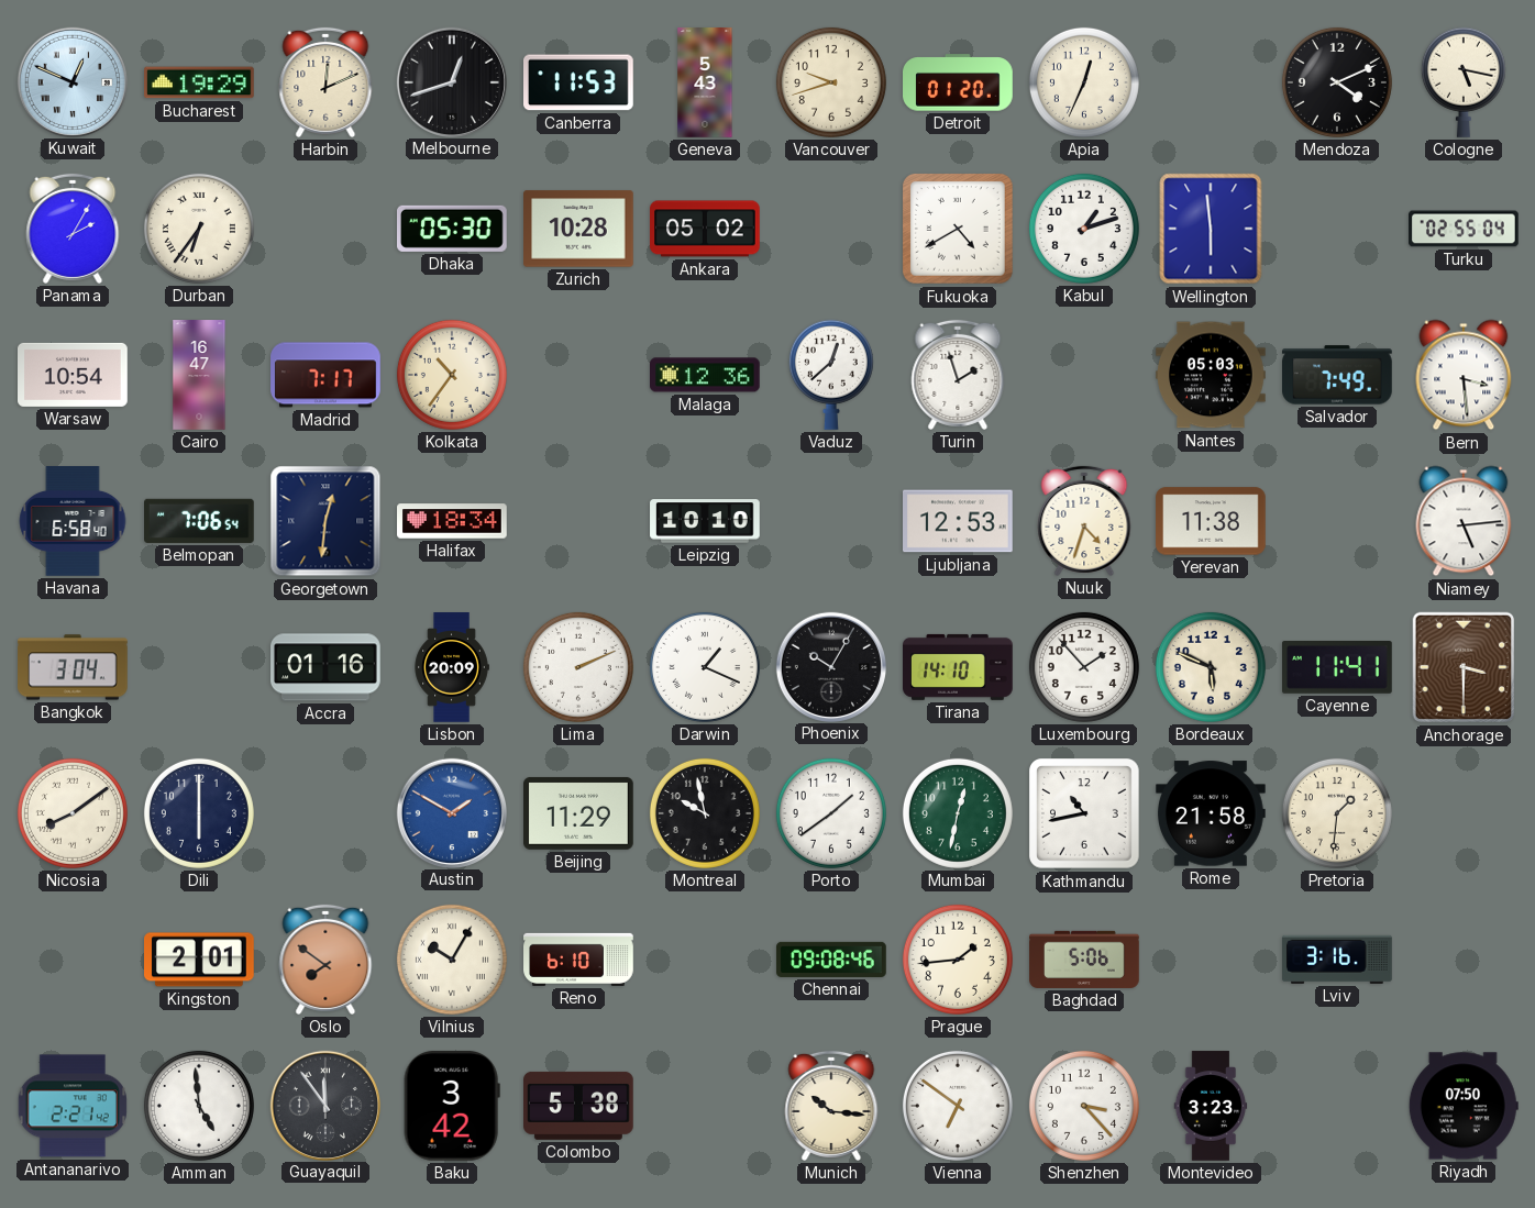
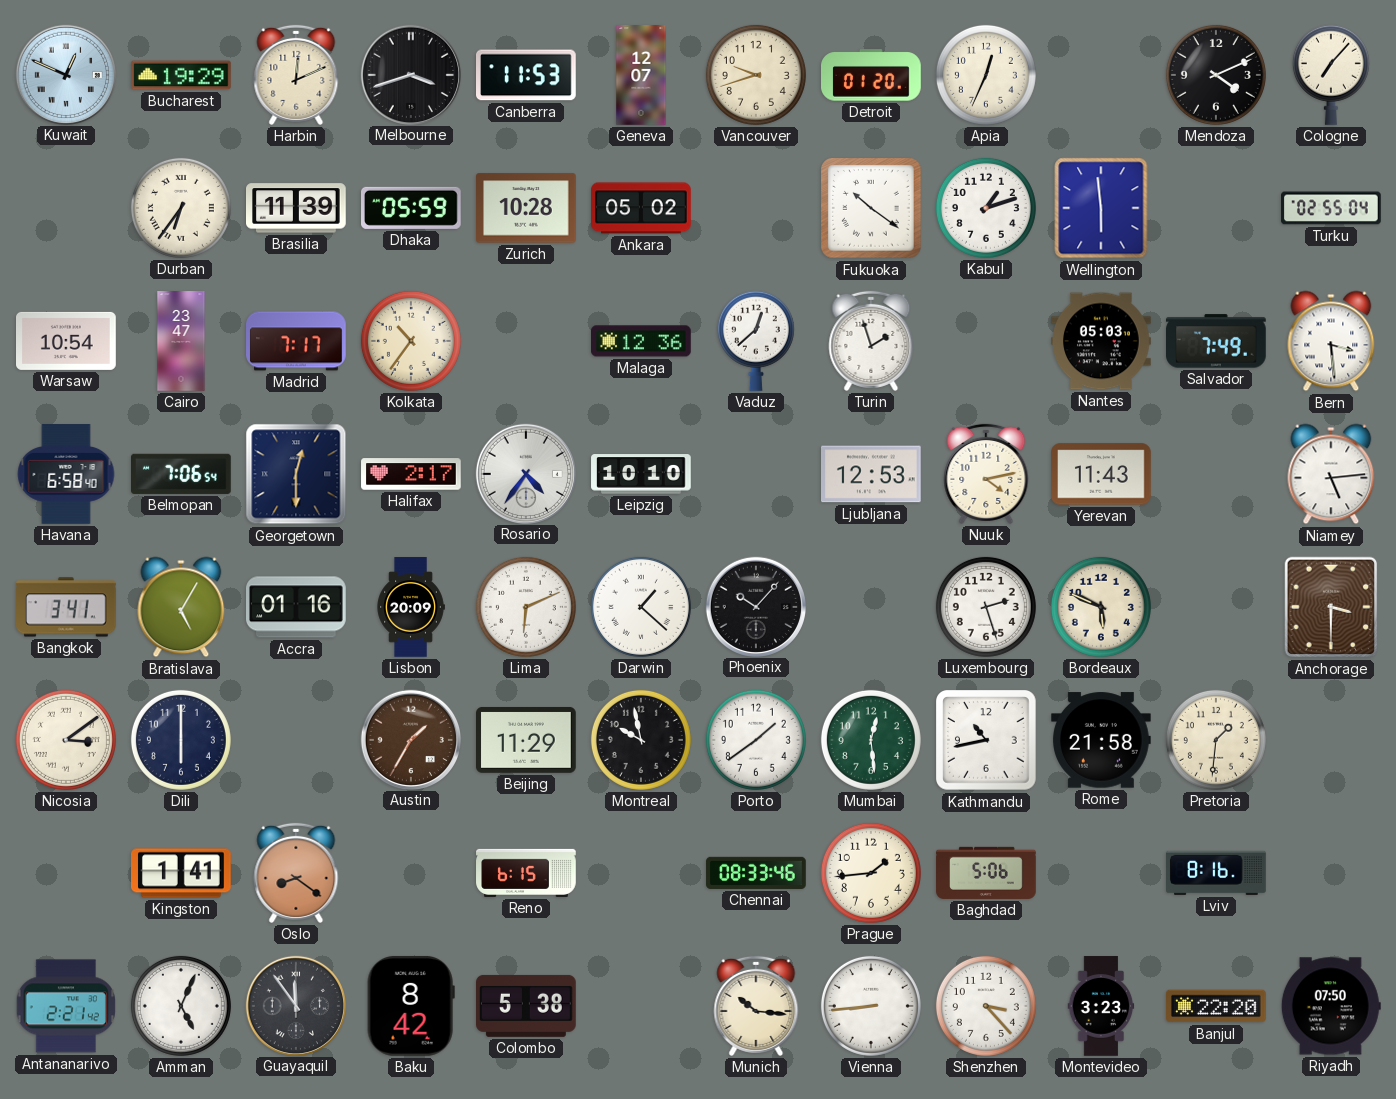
Melbourne: 12:42 -> 3:42 (410, 74)
Geneva: 5:43 -> 12:07 (641, 75)
Cologne: 5:17 -> 7:07 (1331, 75)
Panama: 2:05 -> none (73, 229)
Brasilia: none -> 11:39 (297, 208)
Dhaka: 05:30 -> 05:59 (412, 208)
Fukuoka: 4:40 -> 10:21 (872, 209)
Cairo: 16:47 -> 23:47 (181, 341)
Georgetown: 12:31 -> 12:30 (296, 474)
Halifax: 18:34 -> 2:17 (411, 474)
Rosario: none -> 4:36 (525, 473)
Nuuk: 4:33 -> 4:13 (986, 474)
Yerevan: 11:38 -> 11:43 (1101, 474)
Bangkok: 3:04 -> 3:41 (67, 607)
Bratislava: none -> 5:05 (181, 607)
Lima: 2:11 -> 6:11 (526, 607)
Darwin: 1:19 -> 1:22 (641, 607)
Phoenix: 10:05 -> 10:07 (755, 606)
Tirana: 14:10 -> none (959, 667)
Luxembourg: 1:53 -> 2:27 (986, 607)
Cayenne: 11:41 -> none (1338, 668)
Nicosia: 8:09 -> 3:09 (66, 740)
Austin: 1:50 -> 1:35 (410, 739)
Austin dial: blue -> brown (410, 739)
Mumbai: 12:32 -> 12:29 (871, 740)
Kingston: 2:01 -> 1:41 (182, 873)
Oslo: 7:51 -> 8:21 (296, 873)
Vilnius: 10:05 -> none (452, 960)
Reno: 6:10 -> 6:15 (526, 873)
Chennai: 09:08 -> 08:33 (756, 873)
Lviv: 3:16 -> 8:16 (1217, 873)
Amman: 4:59 -> 5:04 (181, 1006)
Baku: 3:42 -> 8:42 (411, 1006)
Vienna: 6:51 -> 8:44 (871, 1006)
Banjul: none -> 22:20 (1217, 1006)
